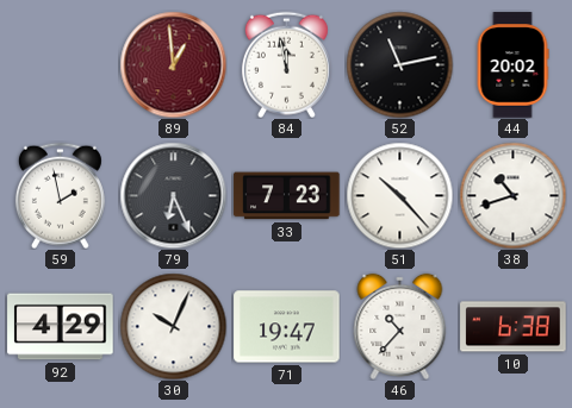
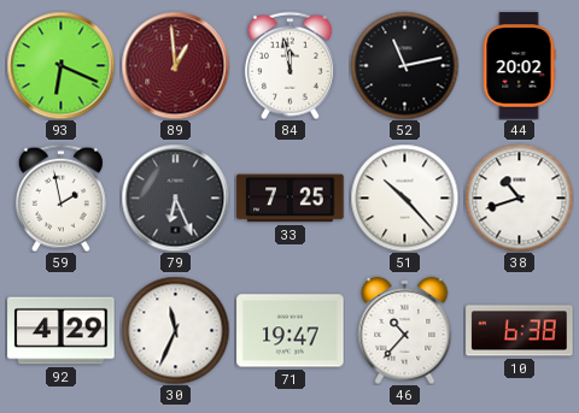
93: none -> 6:19 (60, 65)
33: 7:23 -> 7:25 (291, 199)
30: 10:04 -> 11:34 (175, 330)
